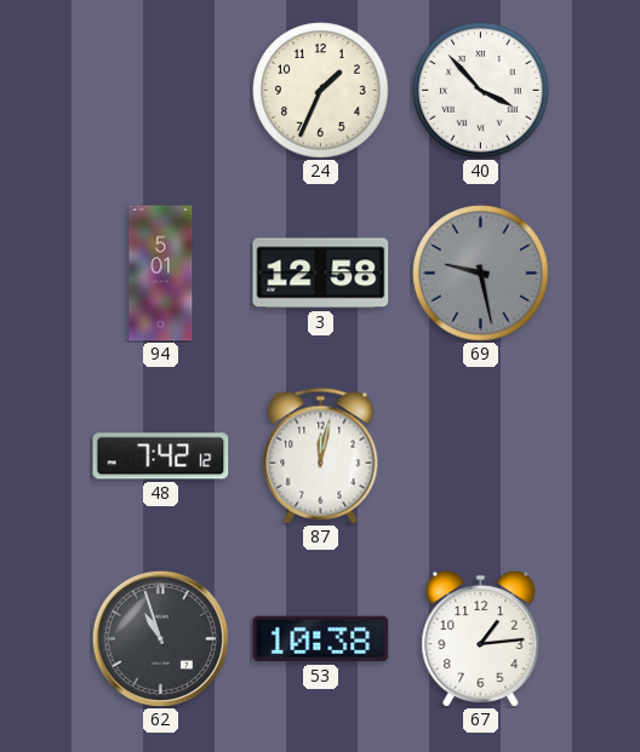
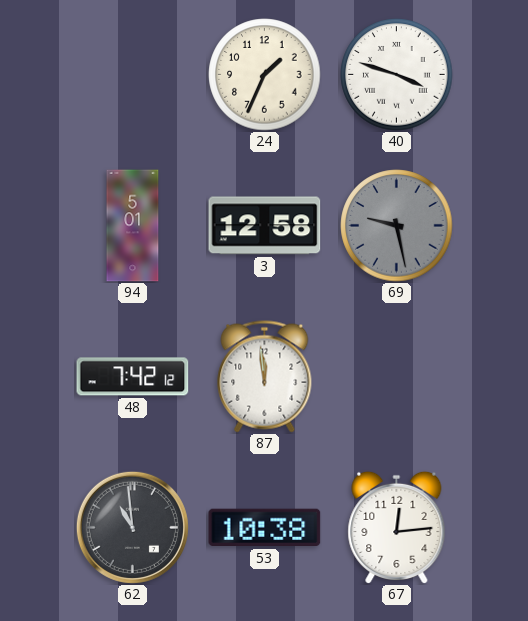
40: 3:53 -> 3:48 (397, 75)
87: 12:02 -> 11:59 (265, 377)
62: 10:57 -> 10:59 (132, 527)
67: 1:14 -> 12:14 (397, 527)
